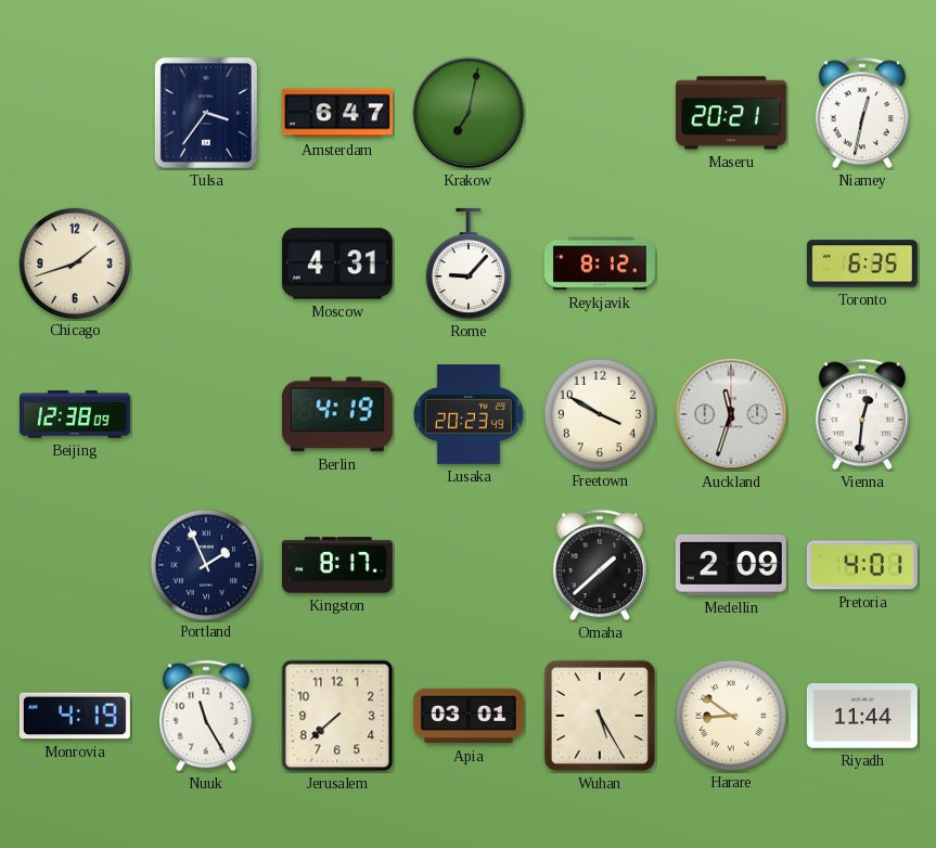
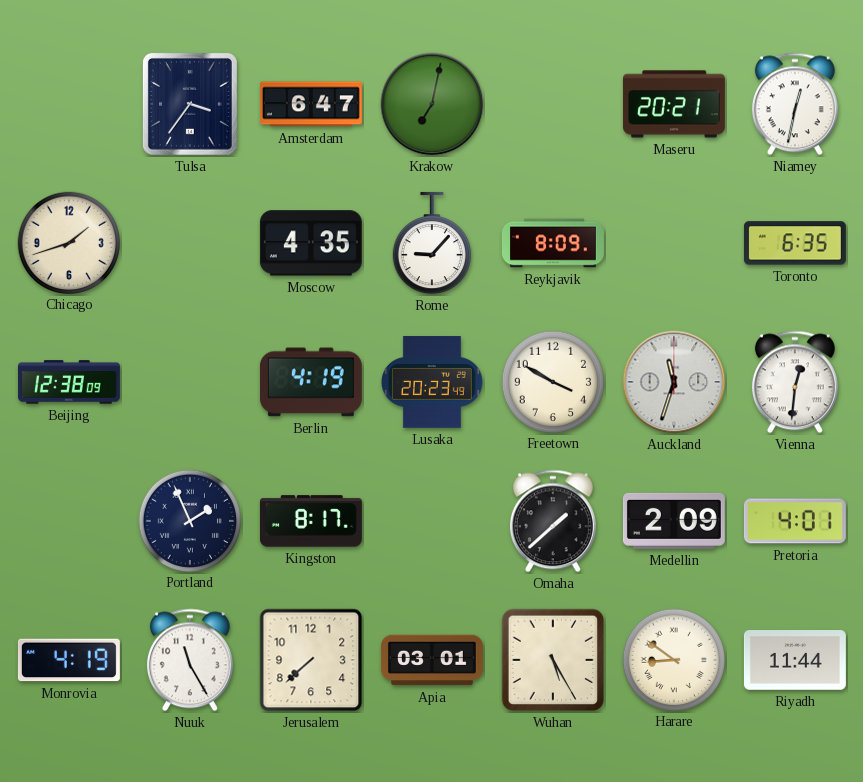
Moscow: 4:31 -> 4:35 (311, 243)
Reykjavik: 8:12 -> 8:09 (553, 243)
